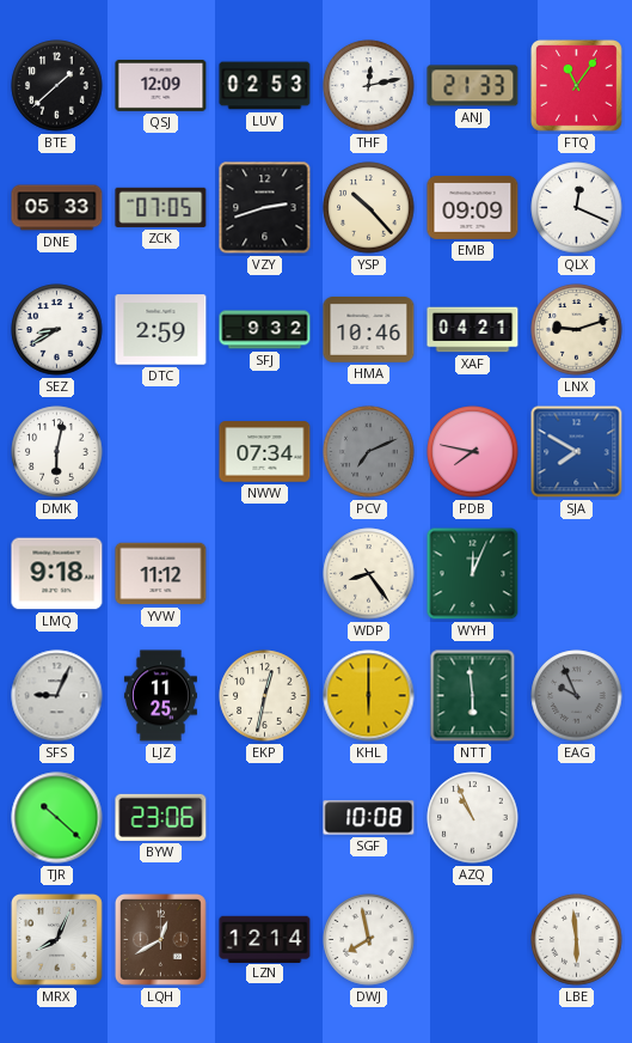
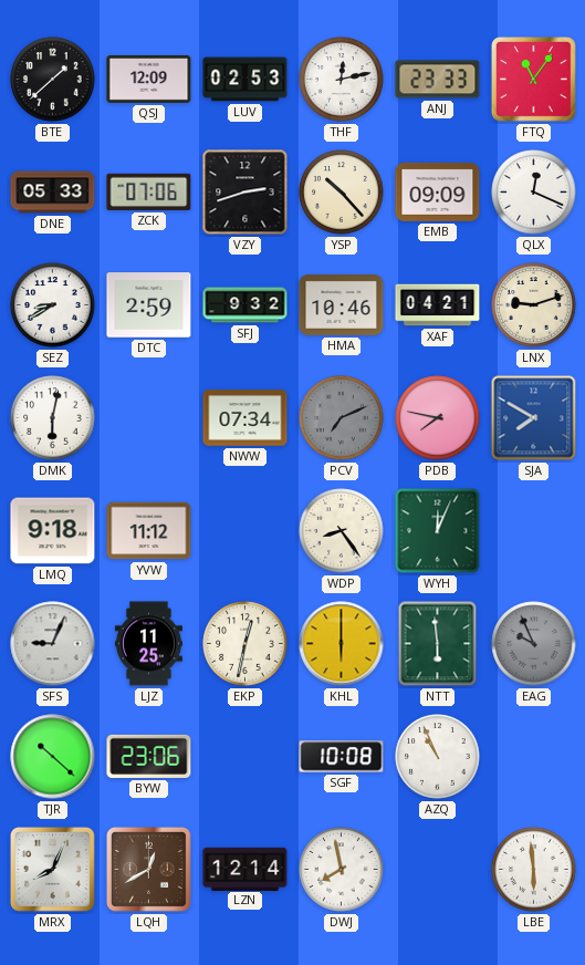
ANJ: 21:33 -> 23:33 (438, 80)
ZCK: 07:05 -> 07:06 (149, 191)
